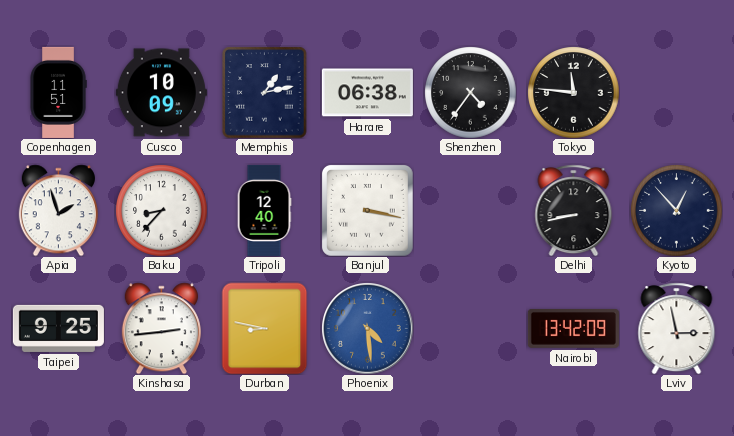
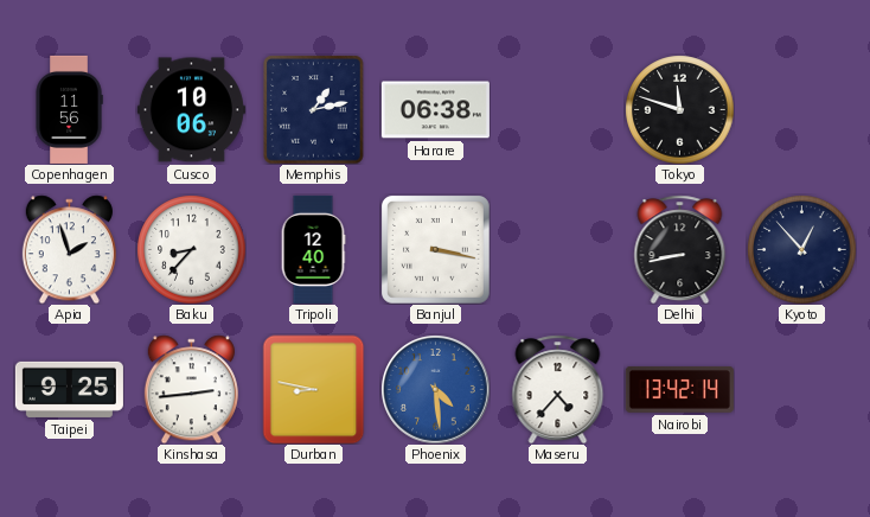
Copenhagen: 11:51 -> 11:56 (69, 109)
Cusco: 10:09 -> 10:06 (191, 110)
Shenzhen: 4:36 -> none (470, 92)
Tokyo: 11:46 -> 11:48 (679, 109)
Maseru: none -> 4:37 (558, 389)
Nairobi: 13:42:09 -> 13:42:14 (679, 389)
Lviv: 2:58 -> none (677, 328)
